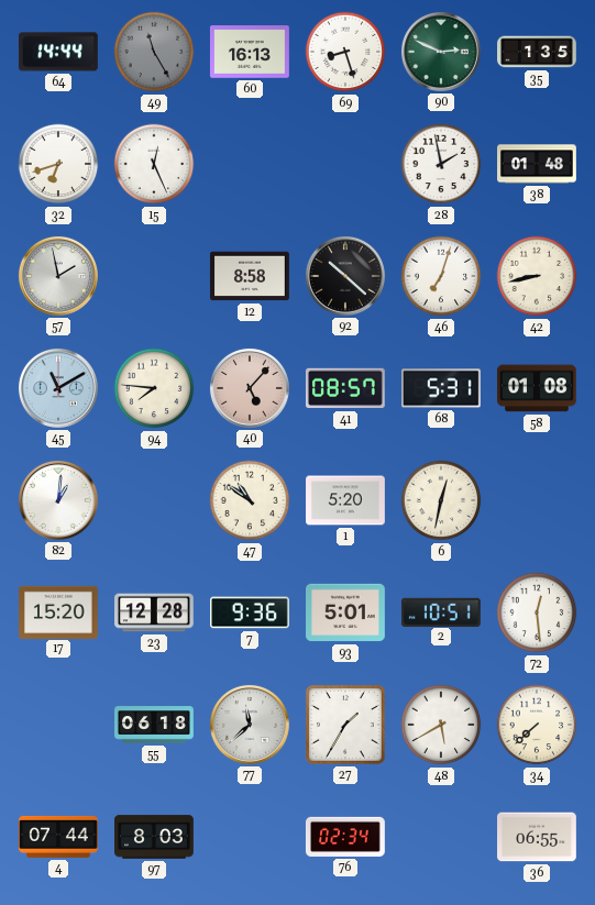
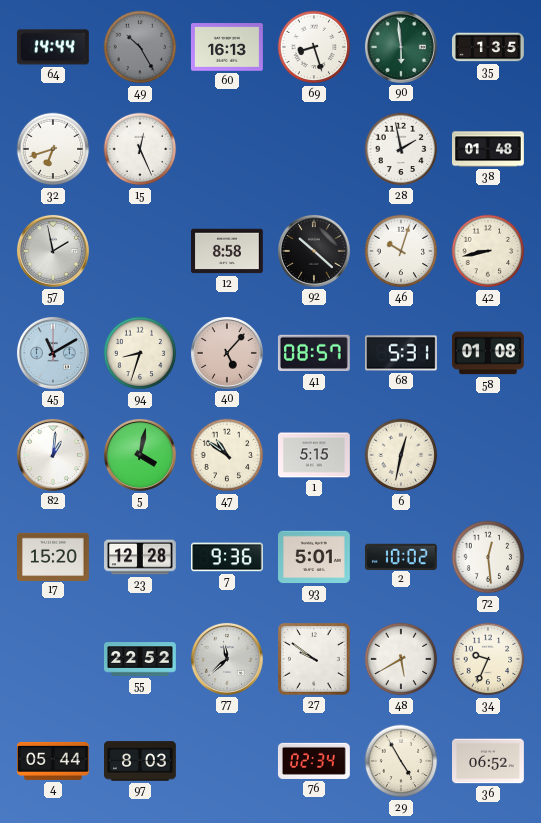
49: 11:25 -> 10:25 (140, 47)
90: 2:49 -> 5:59 (401, 47)
46: 7:03 -> 10:03 (401, 251)
94: 7:46 -> 8:33 (140, 353)
5: none -> 4:02 (140, 455)
1: 5:20 -> 5:15 (315, 455)
2: 10:51 -> 10:02 (401, 556)
55: 06:18 -> 22:52 (141, 659)
27: 1:35 -> 9:51 (314, 659)
34: 7:38 -> 9:34 (488, 659)
4: 07:44 -> 05:44 (54, 761)
29: none -> 4:55 (401, 761)
36: 06:55 -> 06:52 (489, 761)
